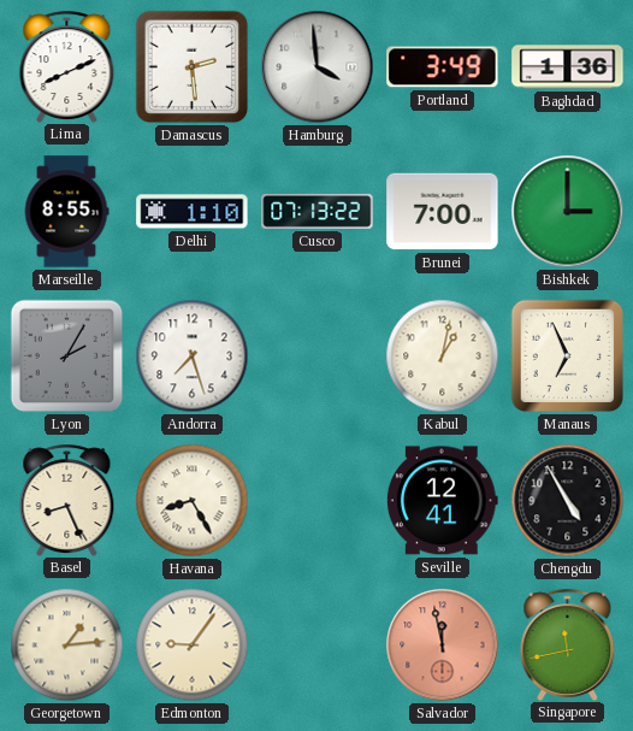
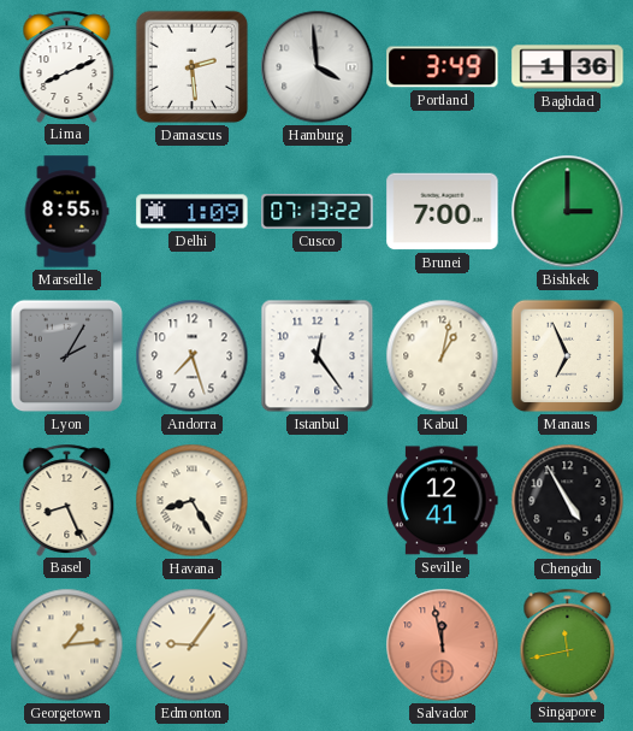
Delhi: 1:10 -> 1:09 (193, 212)
Istanbul: none -> 12:24 (318, 356)
